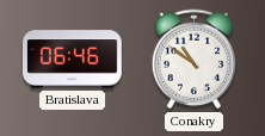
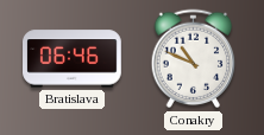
Conakry: 10:51 -> 10:49 (194, 59)
